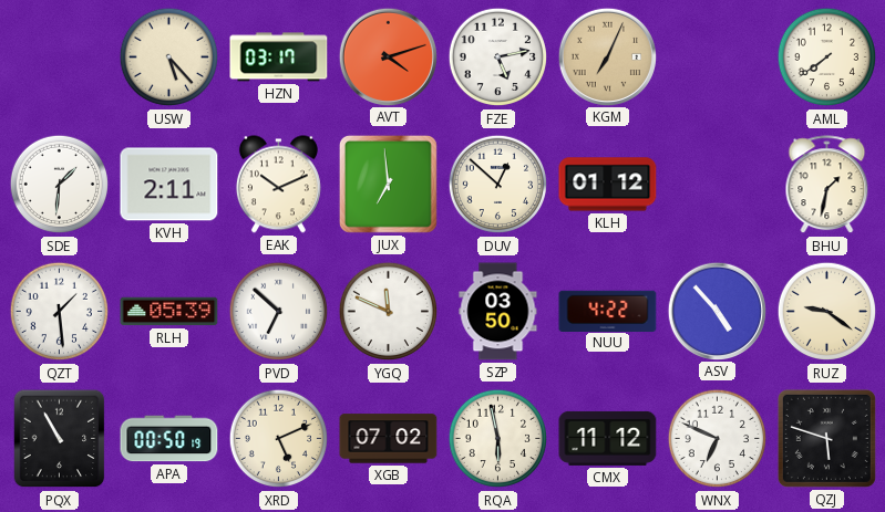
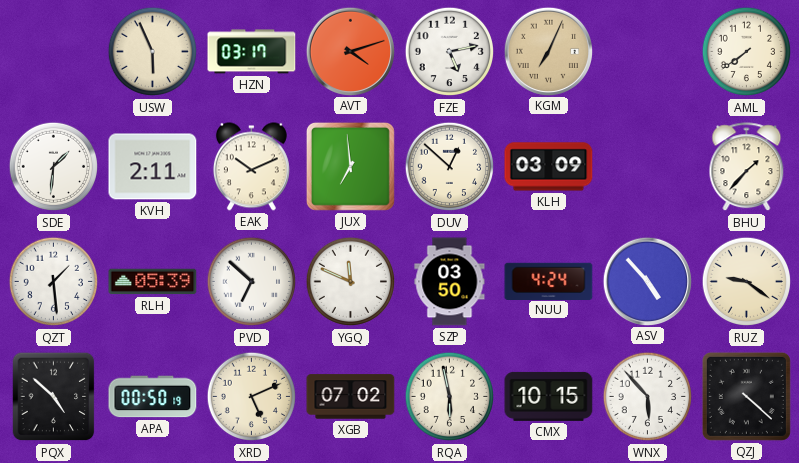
USW: 5:23 -> 5:56 (153, 52)
KLH: 01:12 -> 03:09 (549, 167)
BHU: 1:32 -> 1:37 (747, 167)
NUU: 4:22 -> 4:24 (549, 281)
PQX: 10:55 -> 4:52 (54, 397)
CMX: 11:12 -> 10:15 (549, 396)
WNX: 6:49 -> 5:53 (648, 397)
QZJ: 5:48 -> 4:22 (746, 396)
